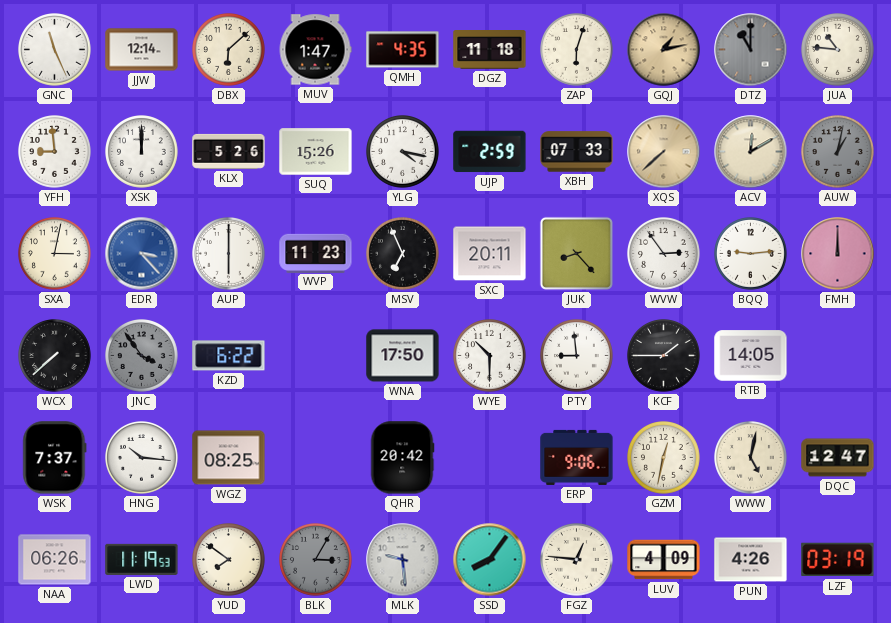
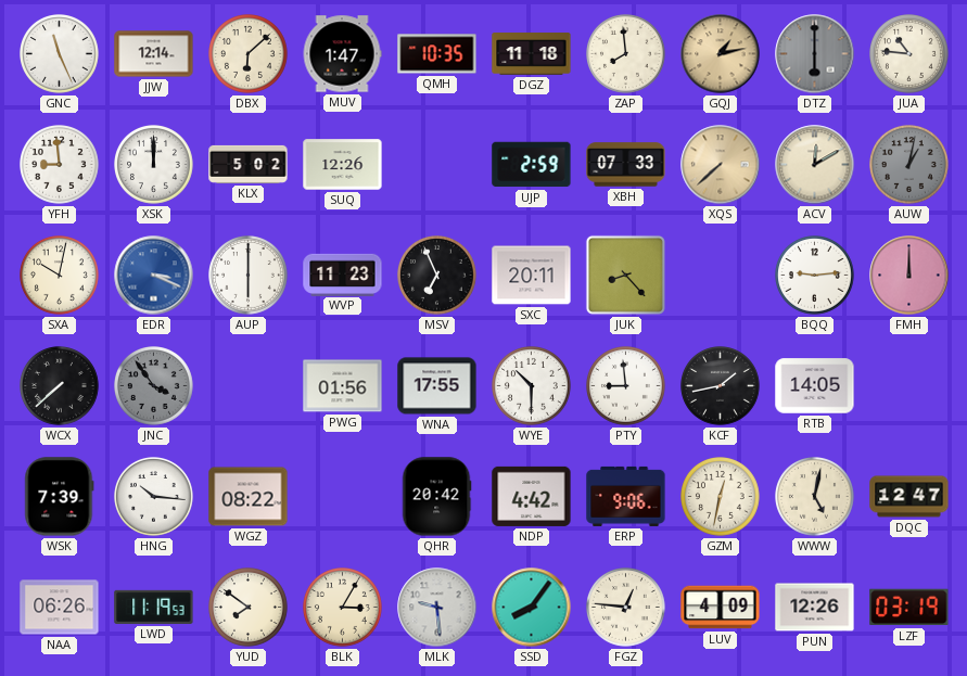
QMH: 4:35 -> 10:35 (437, 54)
ZAP: 6:03 -> 7:59 (626, 54)
DTZ: 11:00 -> 6:00 (815, 54)
KLX: 5:26 -> 5:02 (249, 164)
SUQ: 15:26 -> 12:26 (343, 165)
YLG: 4:17 -> none (403, 152)
SXA: 3:02 -> 10:02 (60, 276)
EDR: 3:23 -> 3:19 (154, 276)
WVW: 2:54 -> none (664, 254)
KZD: 6:22 -> none (229, 356)
PWG: none -> 01:56 (343, 386)
WNA: 17:50 -> 17:55 (437, 386)
KCF: 1:45 -> 1:43 (721, 386)
WSK: 7:37 -> 7:39 (60, 497)
WGZ: 08:25 -> 08:22 (249, 497)
NDP: none -> 4:42 (532, 496)
BLK dial: grey -> cream (343, 608)
PUN: 4:26 -> 12:26 (815, 608)
